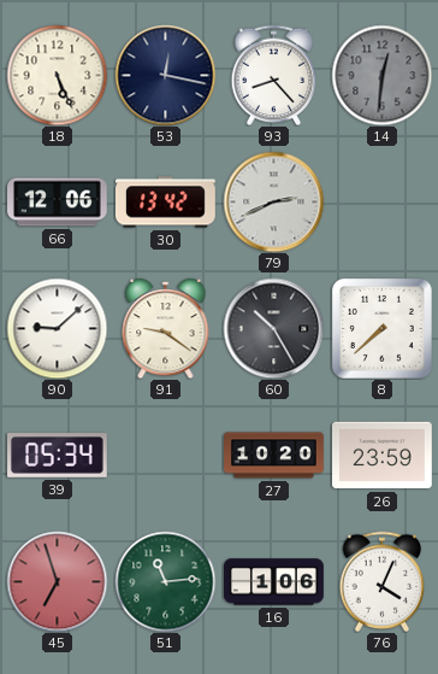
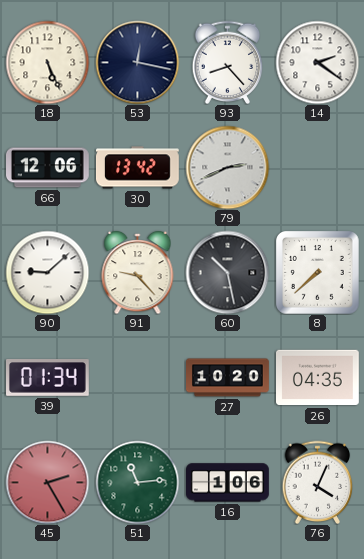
14: 12:31 -> 2:21 (317, 62)
14 dial: grey -> white (317, 62)
91: 9:21 -> 9:23 (138, 272)
60: 10:25 -> 10:28 (227, 272)
39: 05:34 -> 01:34 (48, 378)
26: 23:59 -> 04:35 (318, 378)
45: 6:57 -> 2:25 (47, 482)
